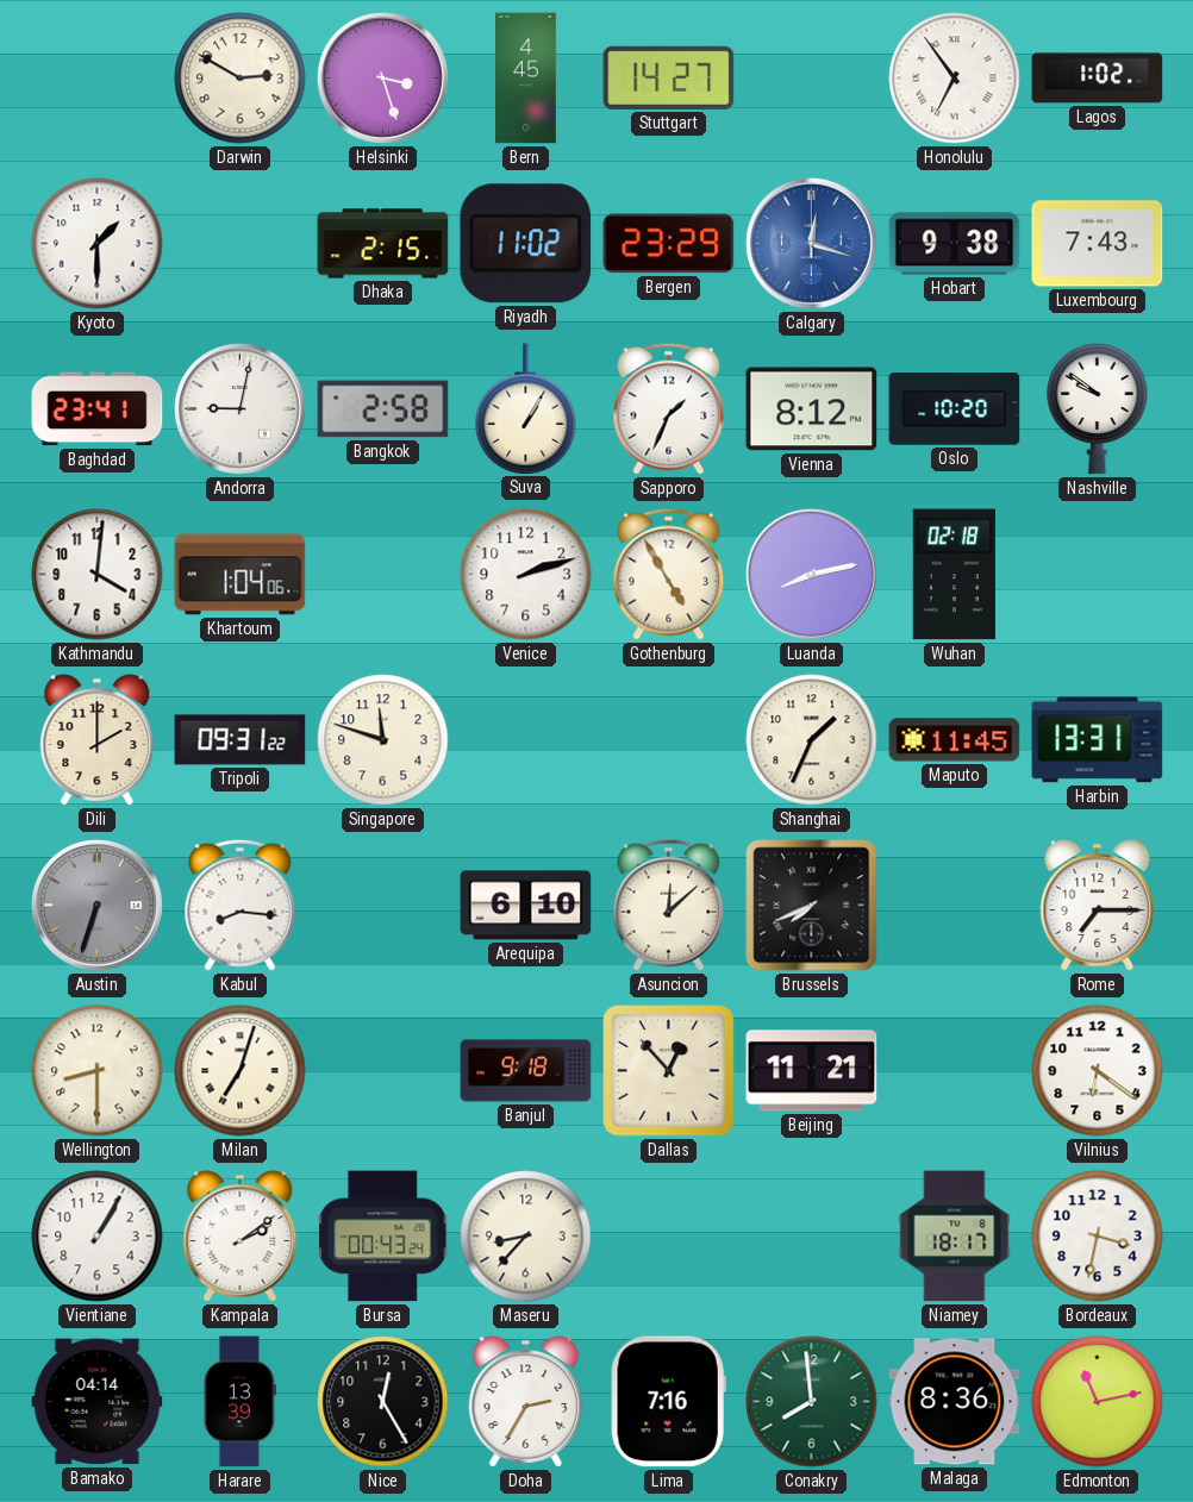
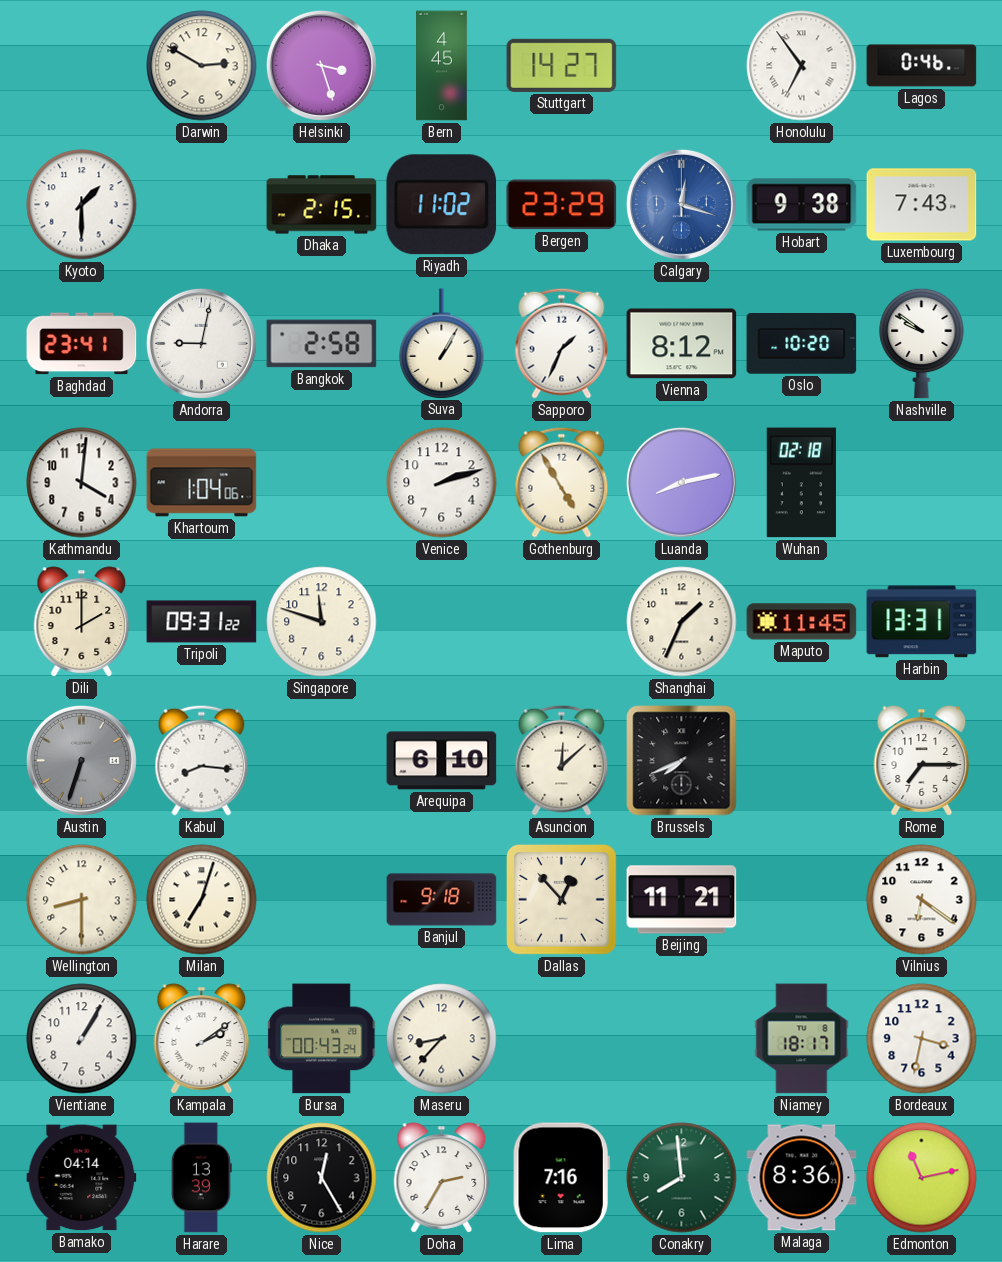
Lagos: 1:02 -> 0:46 (922, 66)
